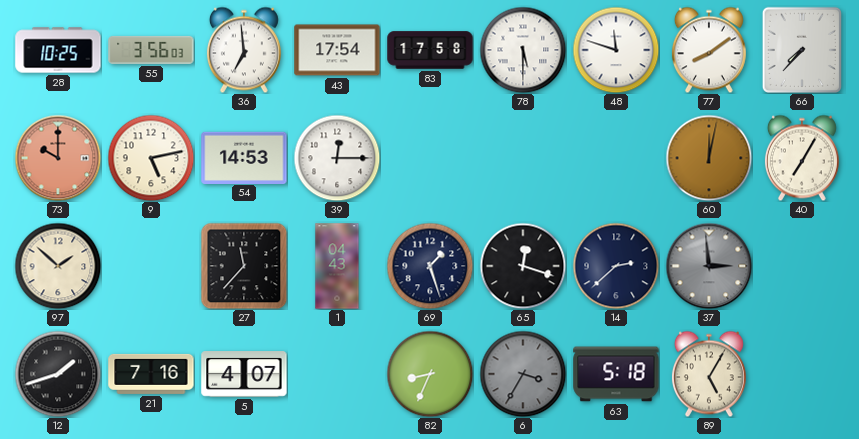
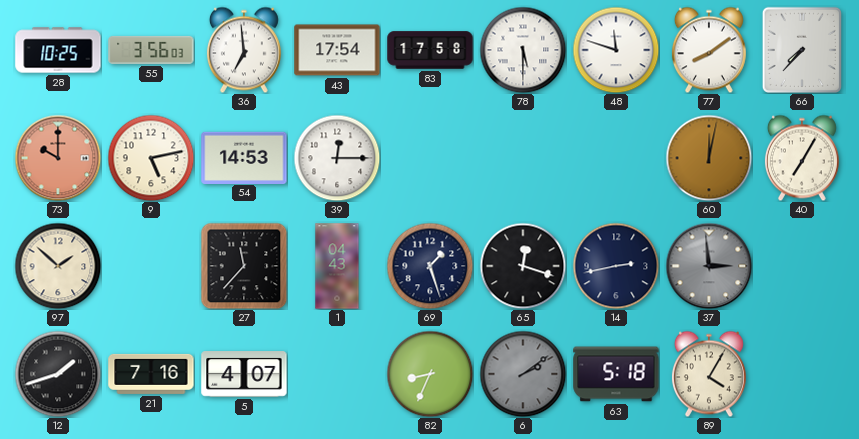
14: 2:38 -> 2:43 (616, 266)
6: 3:35 -> 2:09 (523, 374)
89: 5:05 -> 4:05 (709, 374)
